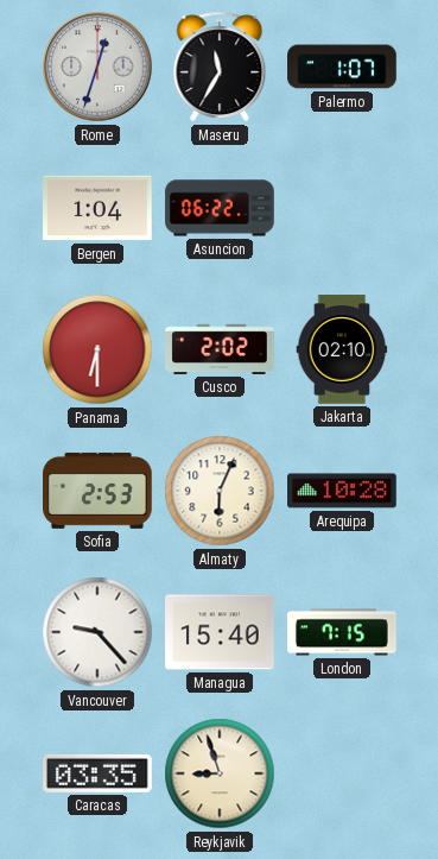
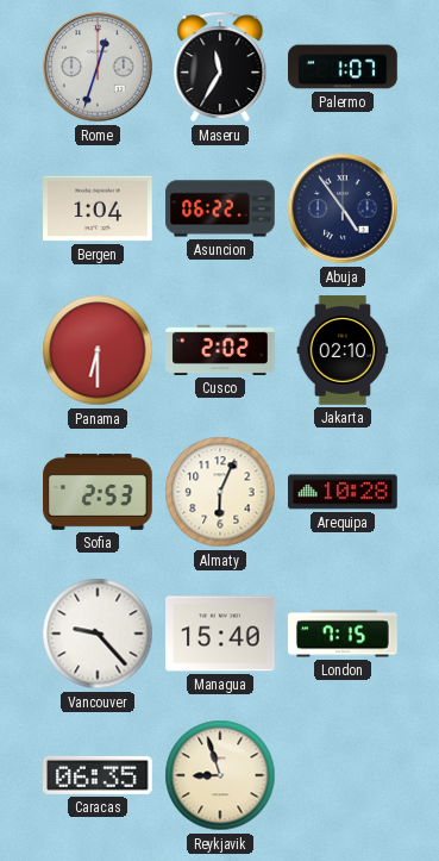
Abuja: none -> 4:54 (343, 208)
Caracas: 03:35 -> 06:35 (98, 775)
